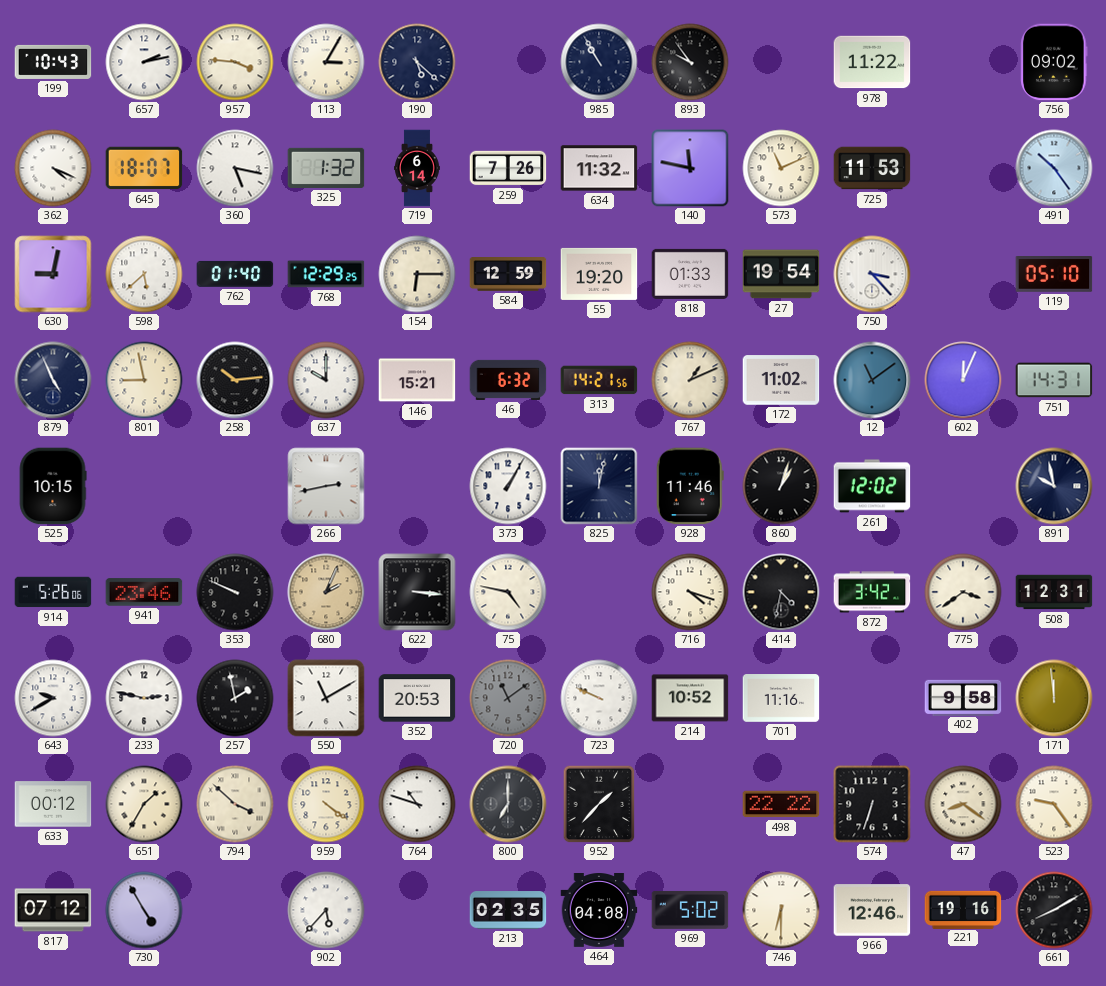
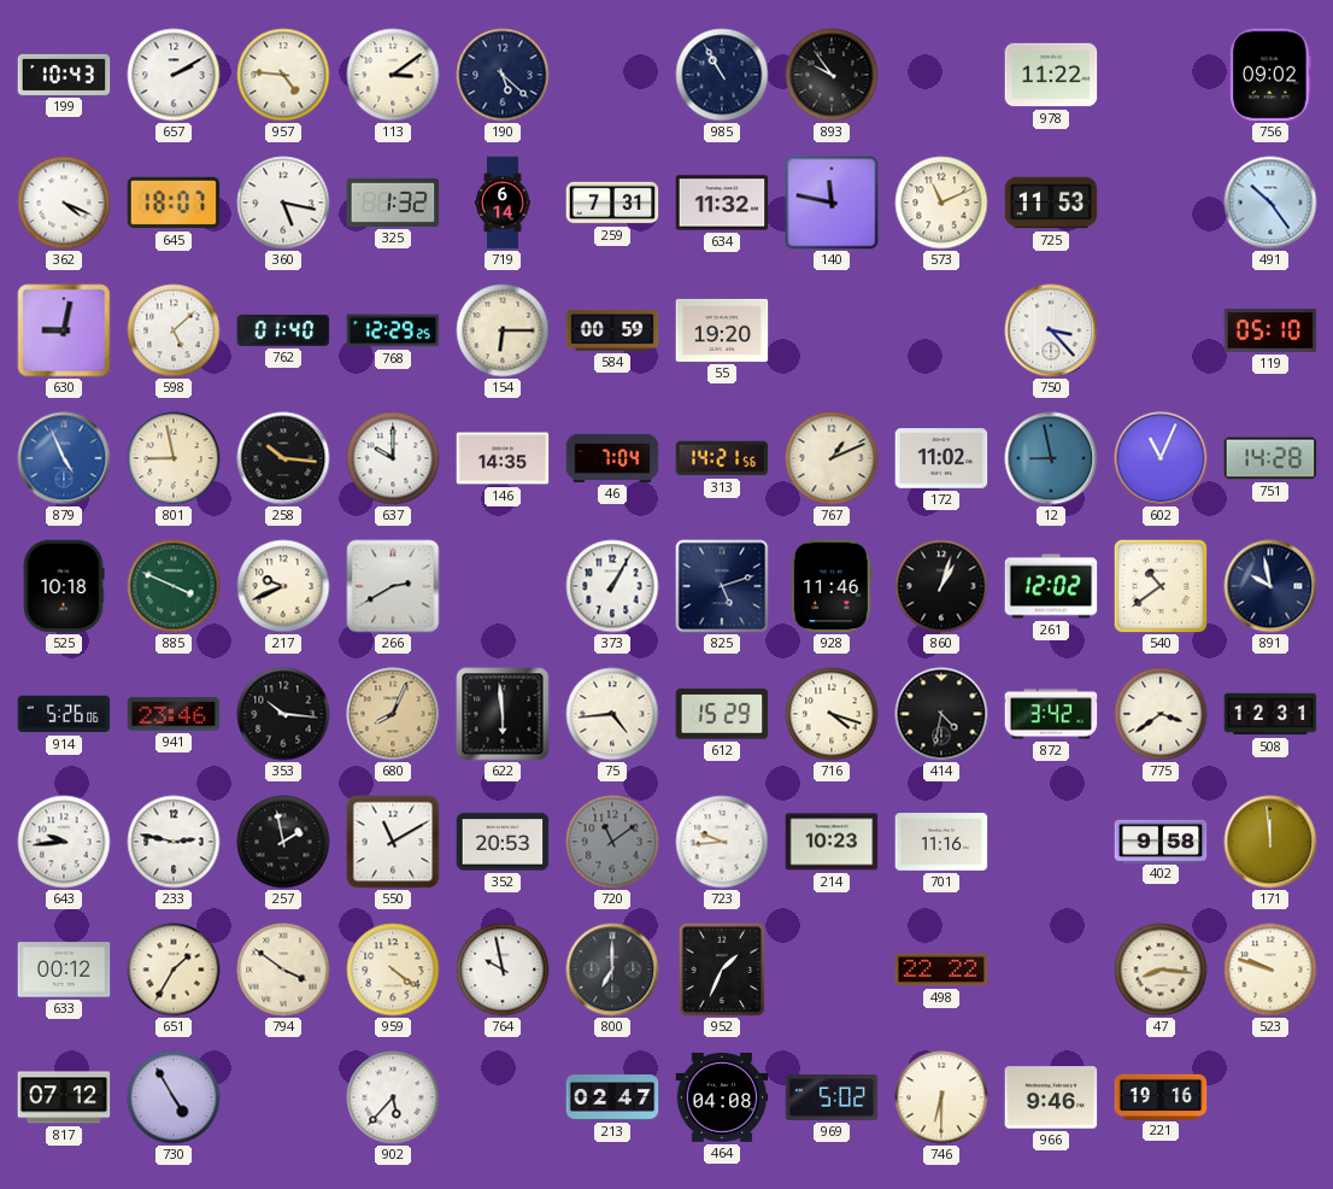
657: 2:13 -> 2:10 (174, 75)
957: 3:46 -> 4:46 (283, 75)
113: 3:05 -> 3:09 (393, 75)
259: 7:26 -> 7:31 (612, 203)
598: 5:38 -> 5:08 (174, 330)
584: 12:59 -> 00:59 (612, 332)
818: 01:33 -> none (690, 274)
27: 19:54 -> none (781, 274)
879 dial: navy -> blue (64, 458)
258: 10:14 -> 10:16 (283, 458)
146: 15:21 -> 14:35 (503, 458)
46: 6:32 -> 7:04 (612, 458)
12: 11:09 -> 8:58 (1051, 458)
602: 12:04 -> 11:04 (1161, 458)
751: 14:31 -> 14:28 (1270, 458)
525: 10:15 -> 10:18 (64, 586)
885: none -> 3:49 (174, 586)
217: none -> 9:41 (283, 586)
266: 2:43 -> 2:40 (393, 586)
825: 12:02 -> 5:12 (722, 586)
540: none -> 10:39 (1161, 586)
353: 9:49 -> 10:16 (283, 714)
680: 2:04 -> 8:04 (393, 714)
622: 3:16 -> 5:59 (503, 714)
75: 4:47 -> 4:44 (612, 714)
612: none -> 15:29 (722, 714)
643: 9:40 -> 9:44 (64, 842)
723: 9:49 -> 9:44 (722, 842)
214: 10:52 -> 10:23 (832, 842)
794: 3:52 -> 3:51 (283, 970)
764: 10:48 -> 9:58 (503, 970)
952: 1:37 -> 1:34 (722, 970)
574: 6:33 -> none (872, 804)
47: 8:21 -> 8:16 (1161, 970)
523: 9:24 -> 9:48 (1270, 970)
213: 02:35 -> 02:47 (612, 1097)
966: 12:46 -> 9:46 (1051, 1097)
661: 8:10 -> none (1054, 910)
